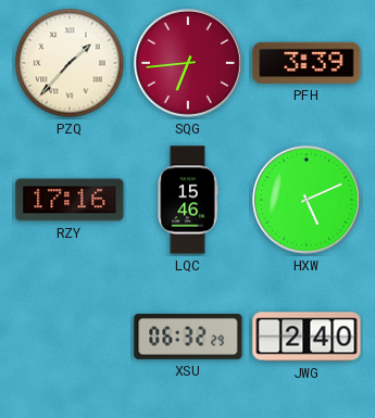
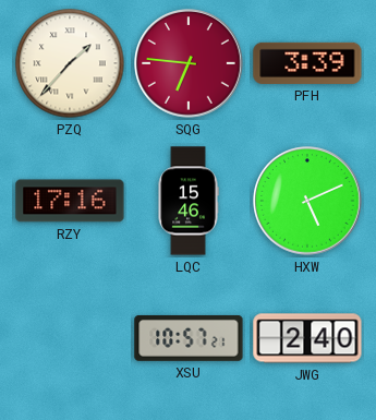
SQG: 6:44 -> 6:46 (189, 63)
XSU: 06:32 -> 10:57 (189, 338)
